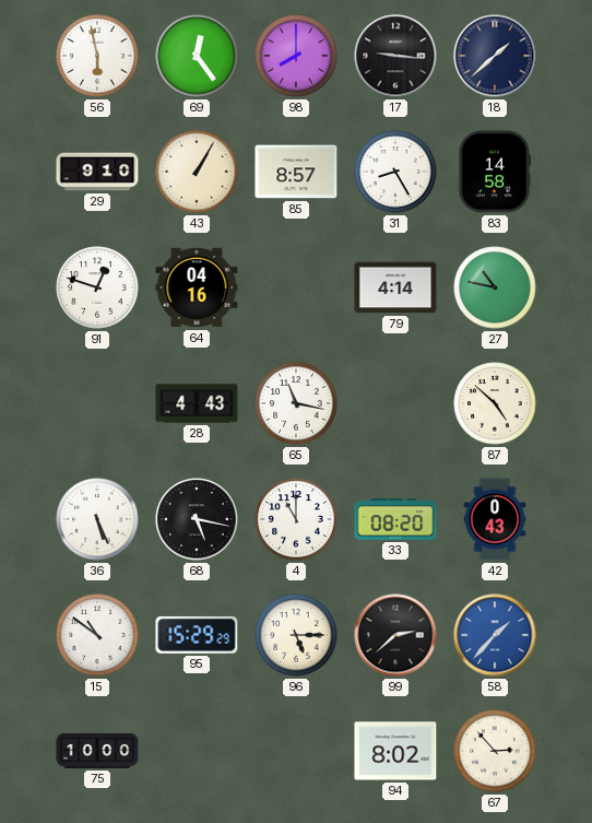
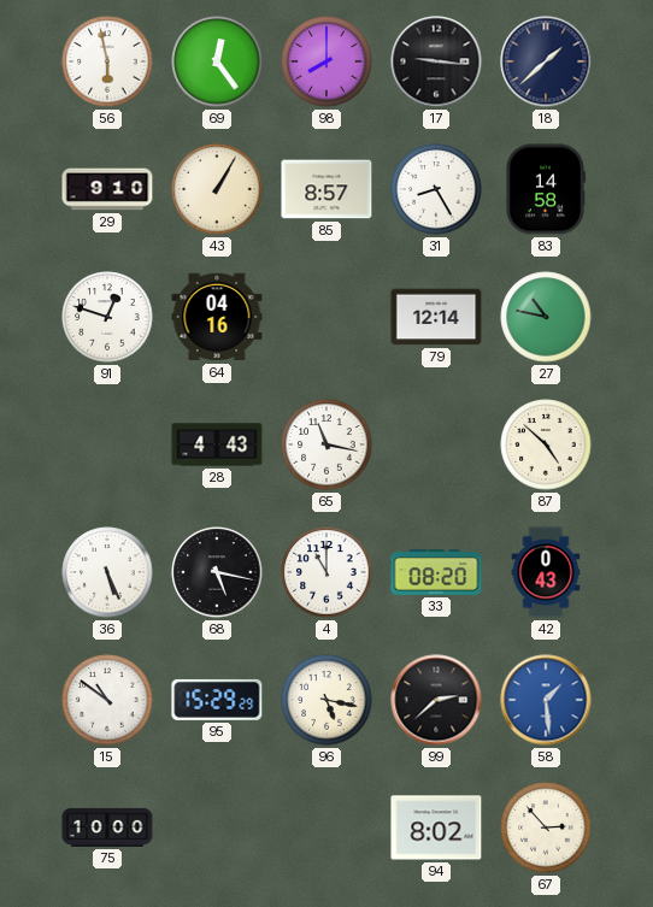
79: 4:14 -> 12:14 (436, 317)
96: 5:15 -> 5:17 (326, 700)
58: 1:37 -> 1:29 (546, 700)
